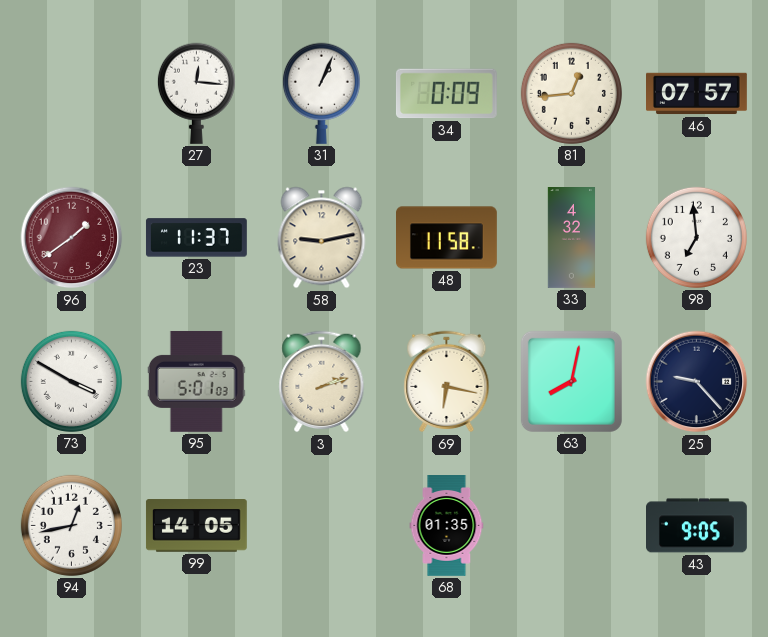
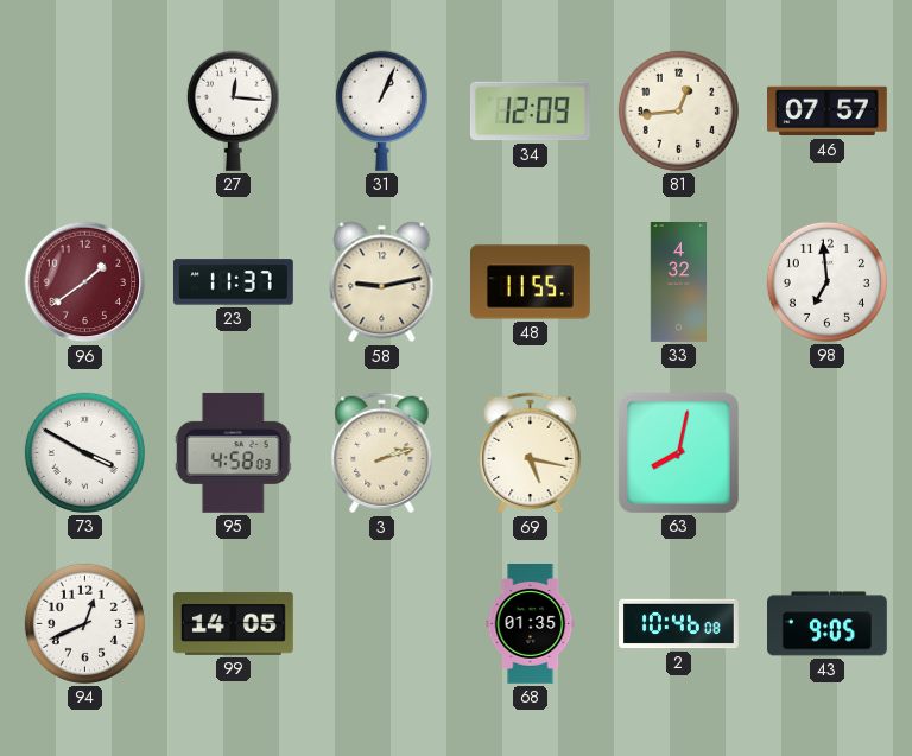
34: 0:09 -> 12:09 (530, 112)
48: 11:58 -> 11:55 (531, 282)
95: 5:01 -> 4:58 (233, 452)
69: 6:17 -> 5:17 (531, 453)
25: 9:23 -> none (697, 382)
94: 12:43 -> 12:41 (84, 623)
2: none -> 10:46 (679, 624)
